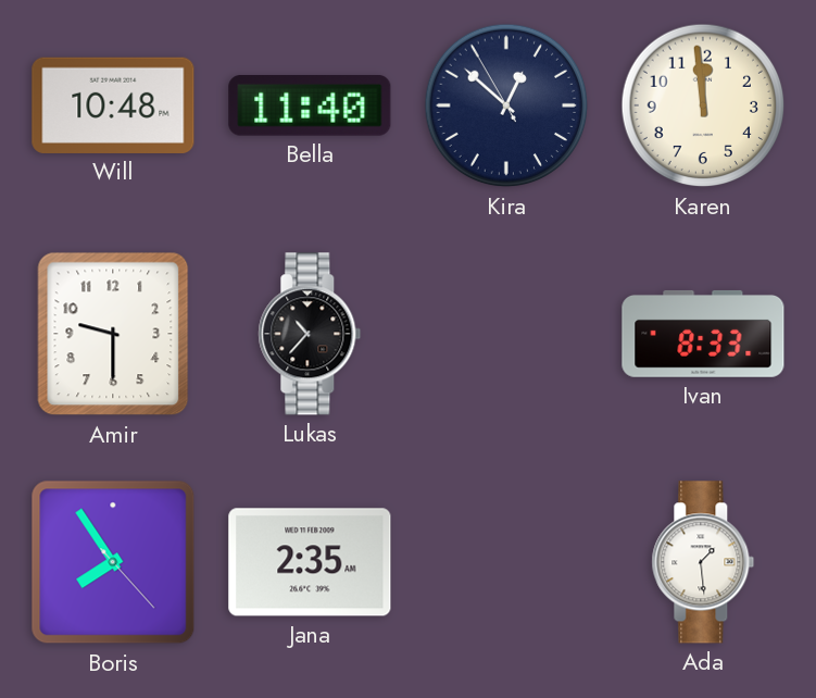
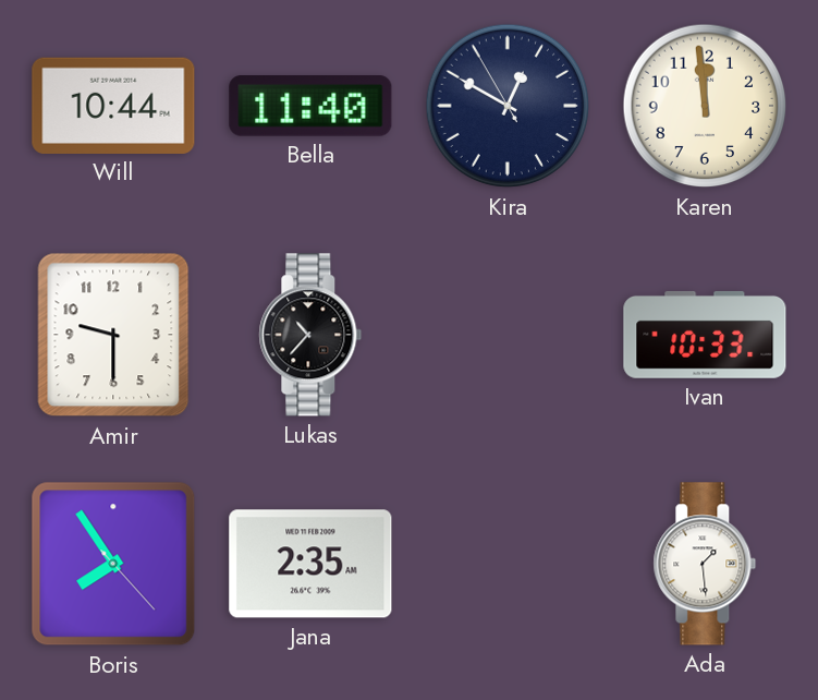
Will: 10:48 -> 10:44 (113, 106)
Kira: 12:51 -> 12:49 (508, 106)
Ivan: 8:33 -> 10:33 (705, 335)
